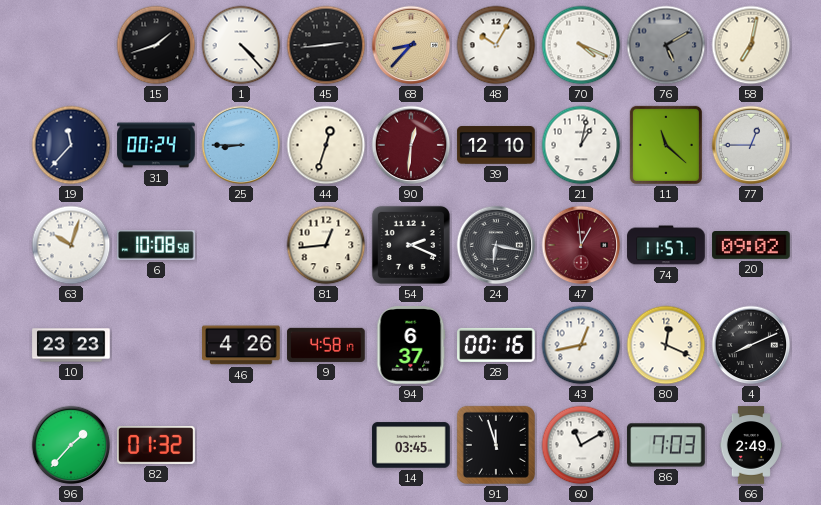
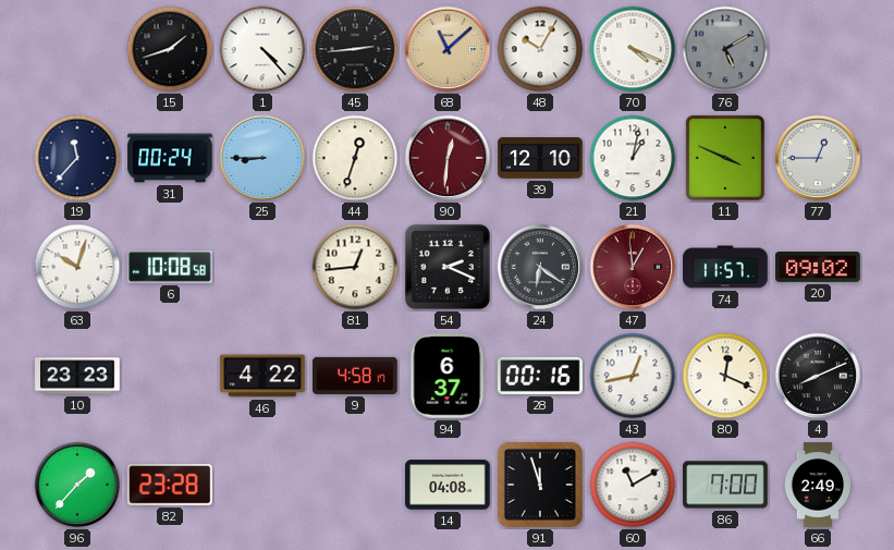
68: 8:37 -> 11:08 (448, 49)
58: 7:02 -> none (751, 45)
11: 11:22 -> 3:49 (725, 158)
24: 6:17 -> 6:21 (540, 267)
46: 4:26 -> 4:22 (262, 376)
82: 01:32 -> 23:28 (170, 486)
14: 03:45 -> 04:08 (448, 485)
86: 7:03 -> 7:00 (725, 485)
